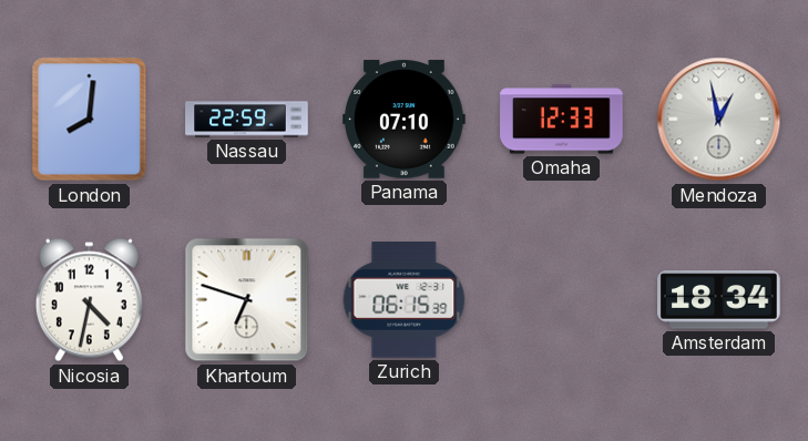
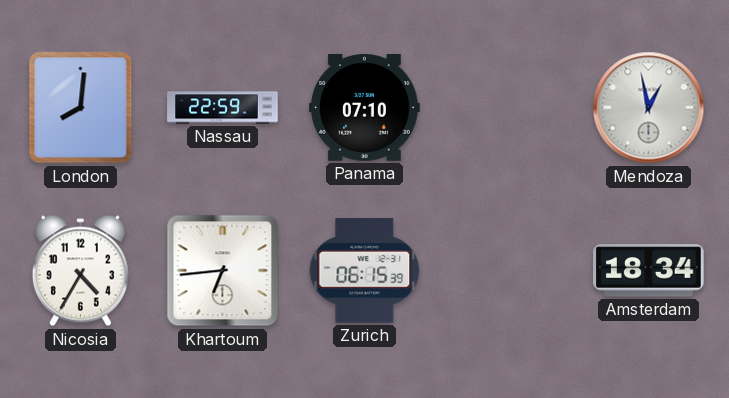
Omaha: 12:33 -> none (562, 120)
Nicosia: 4:32 -> 4:35 (80, 271)
Khartoum: 6:48 -> 6:44 (223, 271)
